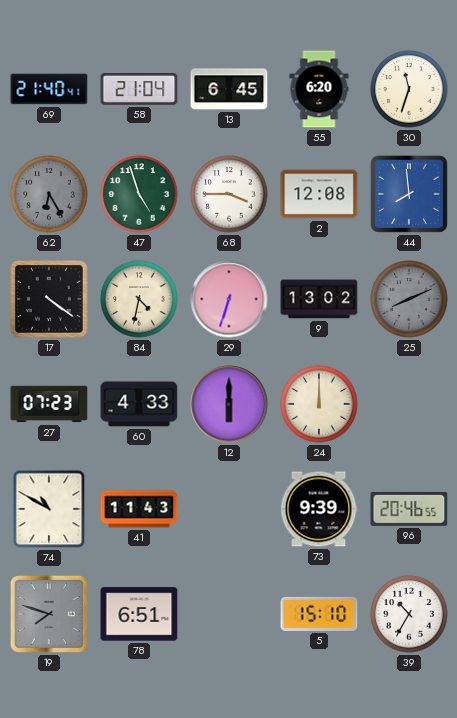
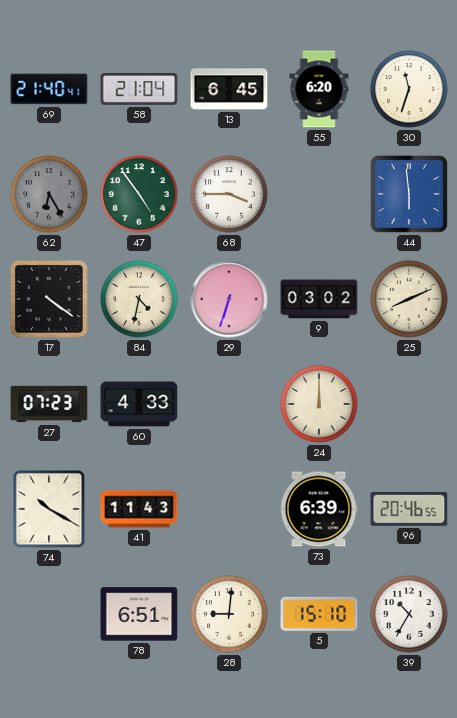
47: 4:57 -> 4:54 (139, 194)
2: 12:08 -> none (319, 194)
44: 7:59 -> 5:59 (409, 194)
9: 13:02 -> 03:02 (319, 299)
25 dial: grey -> cream (409, 299)
12: 6:00 -> none (229, 404)
74: 10:50 -> 10:20 (49, 509)
73: 9:39 -> 6:39 (319, 509)
19: 7:48 -> none (49, 614)
28: none -> 9:01 (229, 614)
